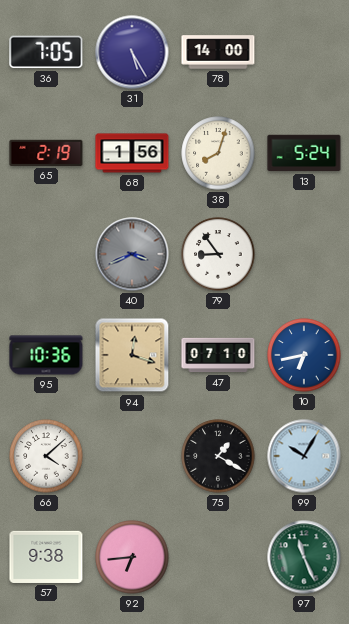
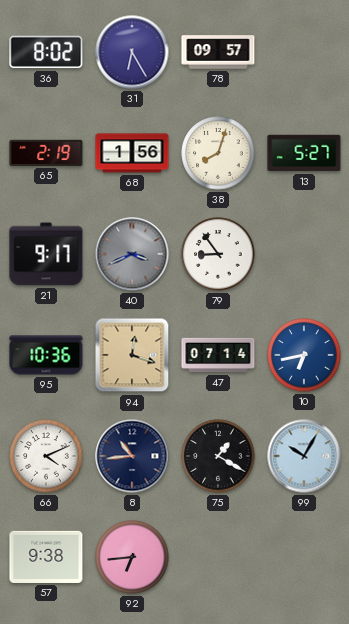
36: 7:05 -> 8:02 (46, 52)
31: 5:25 -> 6:25 (132, 52)
78: 14:00 -> 09:57 (218, 52)
13: 5:24 -> 5:27 (304, 153)
21: none -> 9:17 (46, 254)
47: 07:10 -> 07:14 (218, 355)
66: 4:08 -> 4:11 (46, 456)
8: none -> 10:44 (132, 456)
97: 11:26 -> none (304, 557)
